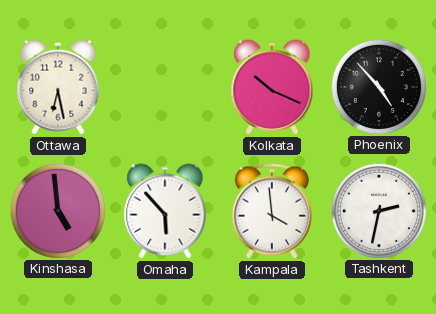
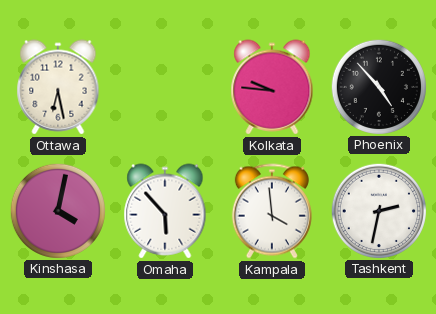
Kolkata: 10:19 -> 9:46 (272, 87)
Kinshasa: 4:59 -> 4:02 (57, 210)
